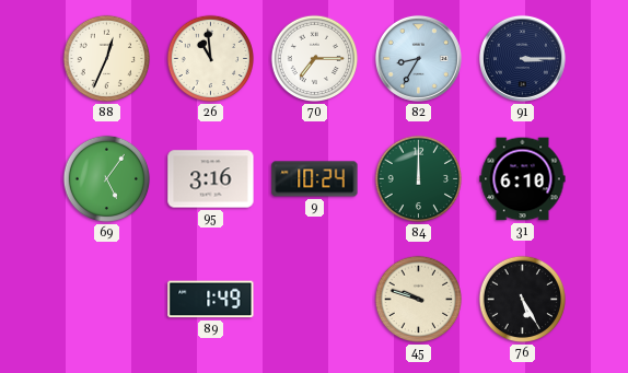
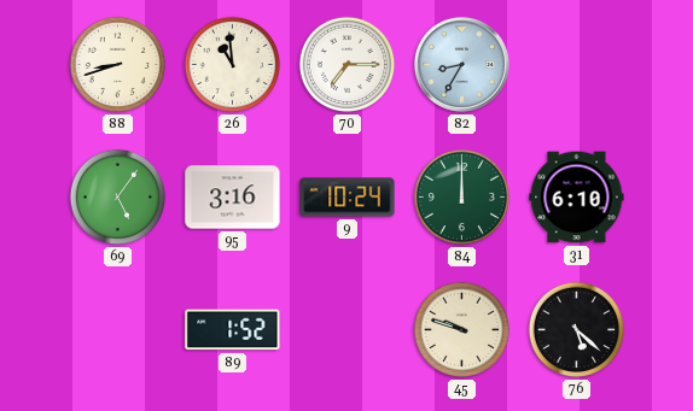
88: 12:34 -> 8:42 (118, 65)
91: 3:15 -> none (522, 58)
89: 1:49 -> 1:52 (233, 330)
76: 5:25 -> 5:22 (577, 330)
